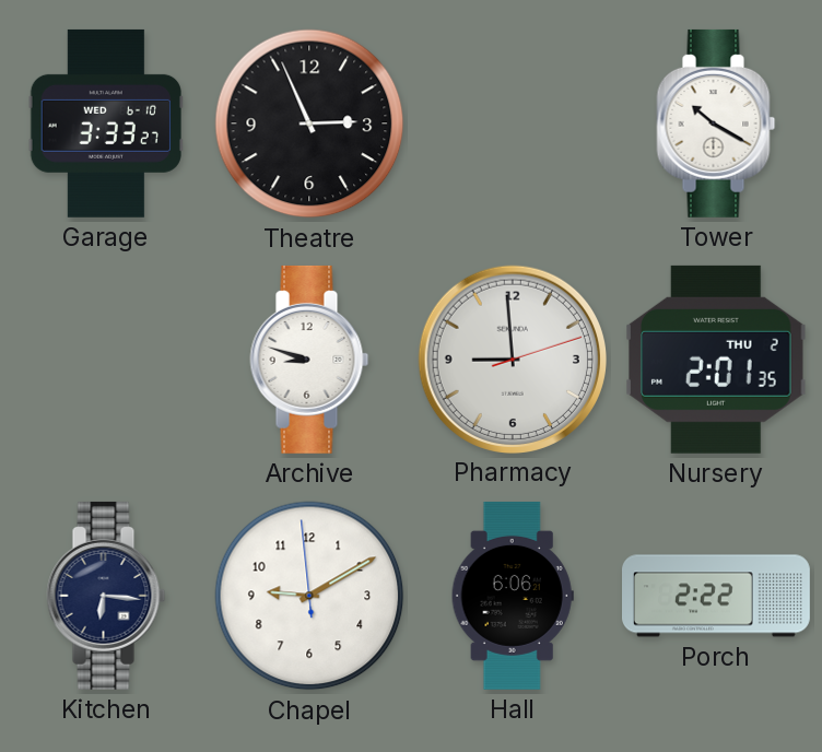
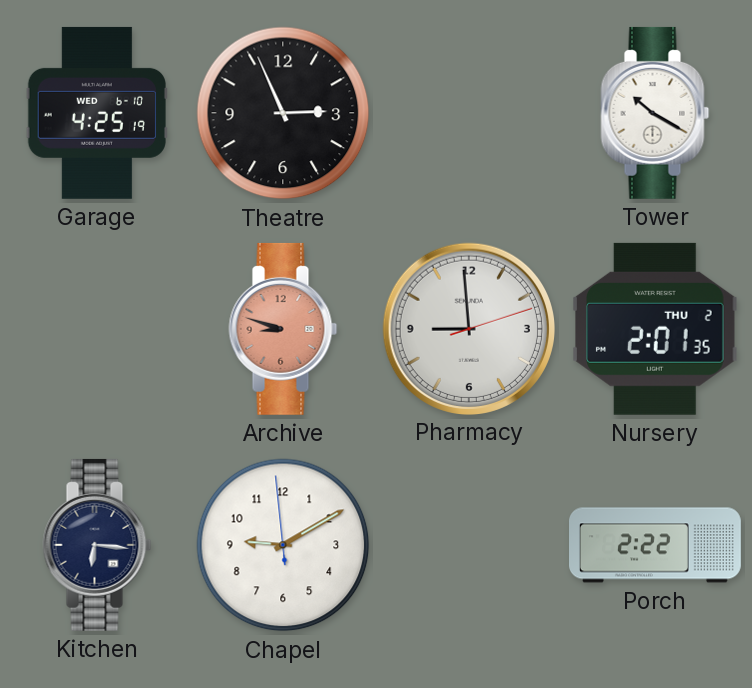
Garage: 3:33 -> 4:25 (97, 113)
Archive dial: white -> salmon (283, 329)
Hall: 6:06 -> none (513, 596)
